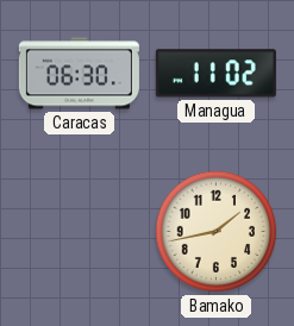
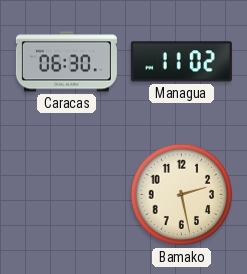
Bamako: 1:43 -> 2:28 (182, 195)
